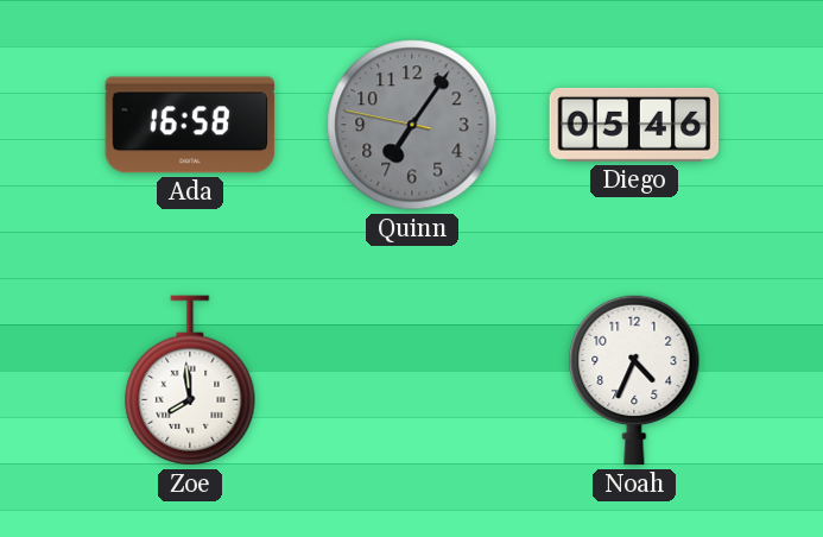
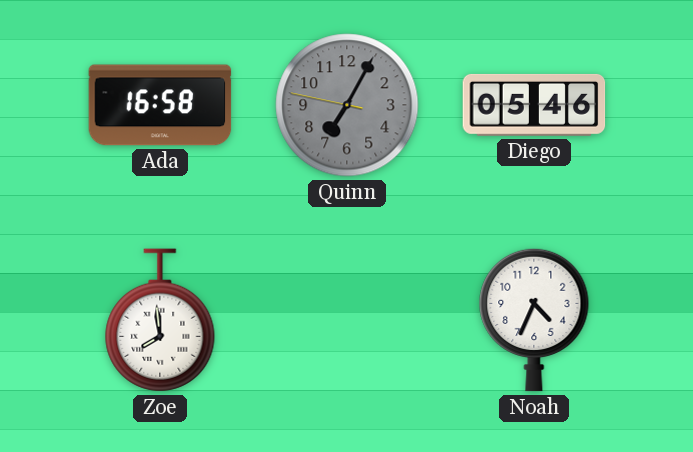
Quinn: 7:05 -> 7:04 (347, 105)
